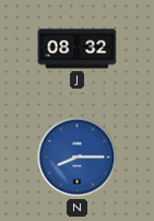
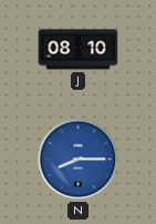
J: 08:32 -> 08:10 (79, 50)
